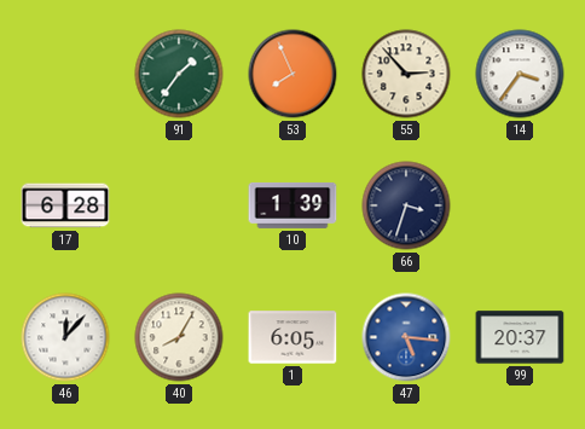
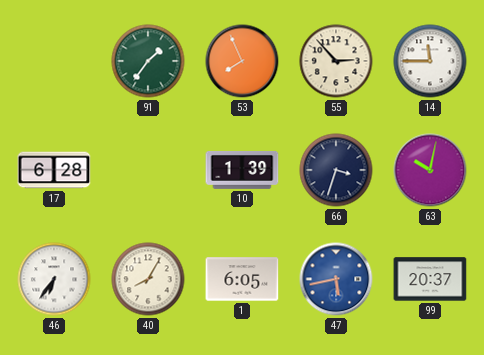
14: 3:36 -> 11:45 (430, 61)
63: none -> 10:02 (430, 170)
46: 12:07 -> 6:36 (54, 279)
47: 5:16 -> 5:43 (336, 279)
